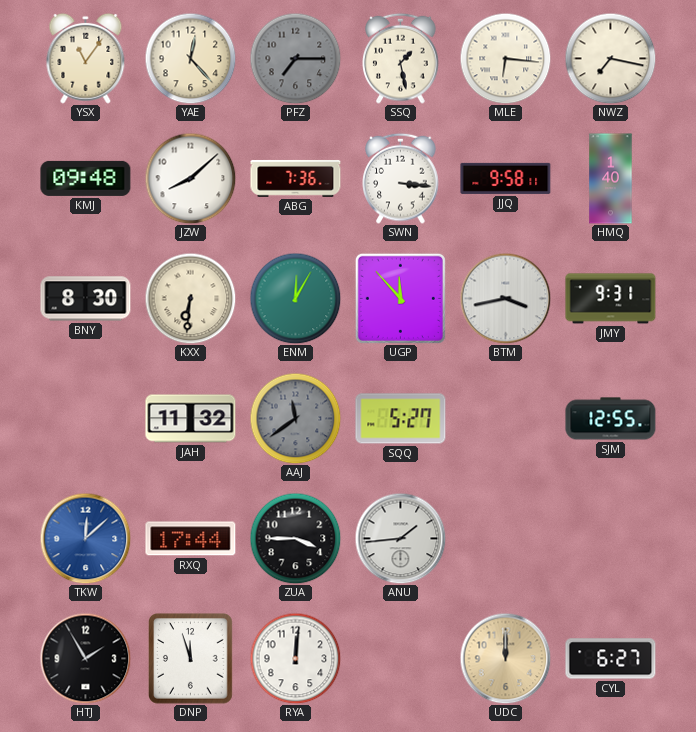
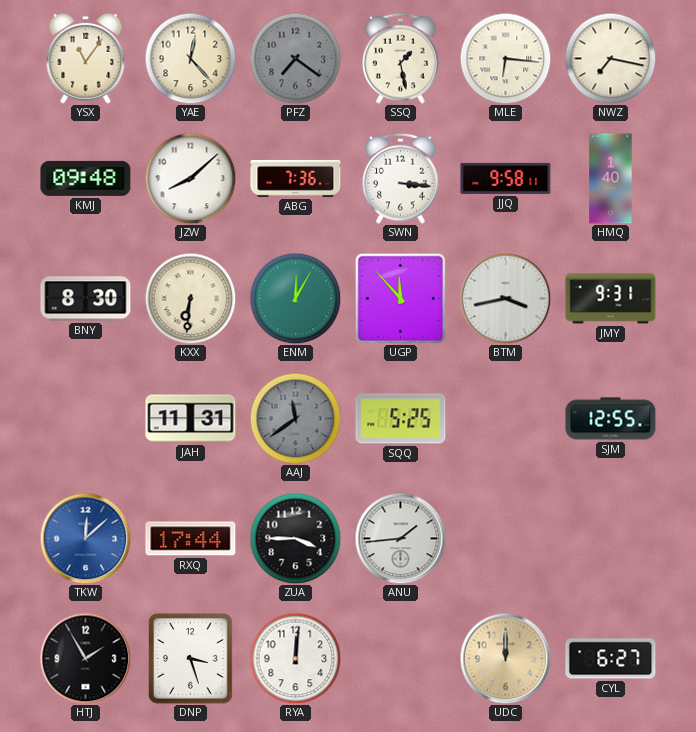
PFZ: 7:15 -> 7:21 (295, 58)
JAH: 11:32 -> 11:31 (191, 419)
SQQ: 5:27 -> 5:25 (401, 419)
DNP: 11:57 -> 3:27 (191, 659)
